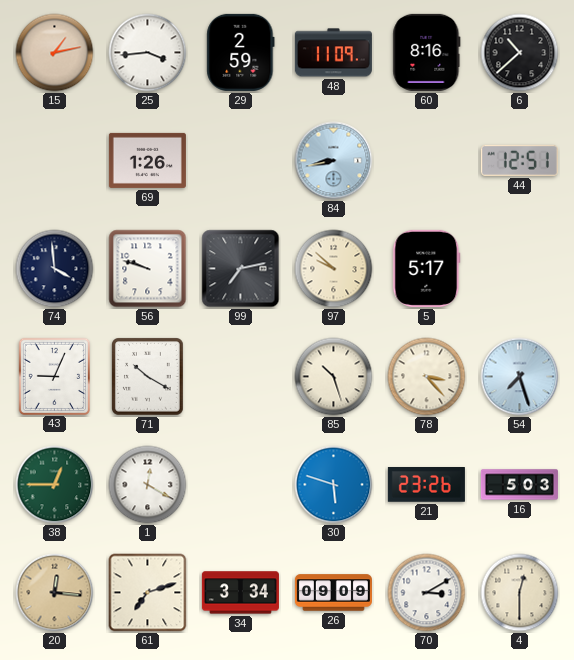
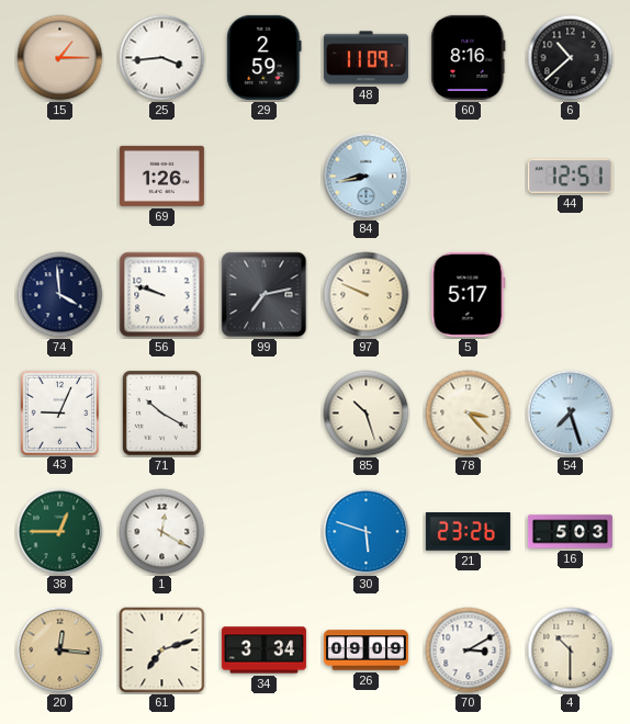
15: 1:13 -> 1:15 (60, 58)
97: 9:52 -> 9:49 (367, 295)
4: 12:30 -> 10:30 (571, 651)
